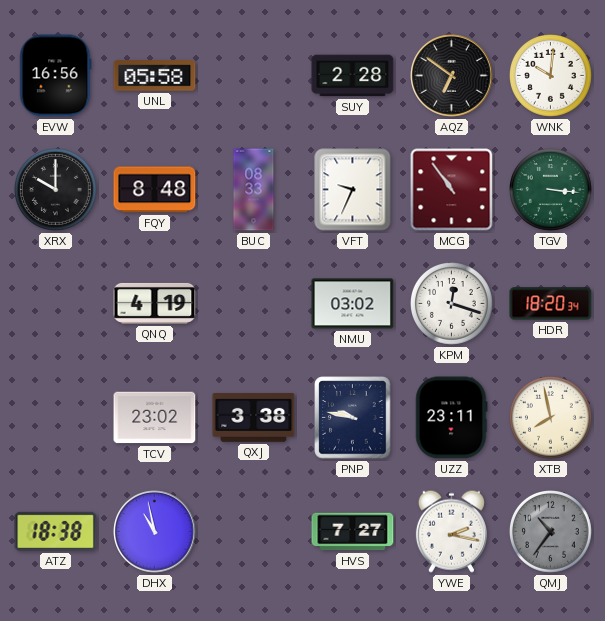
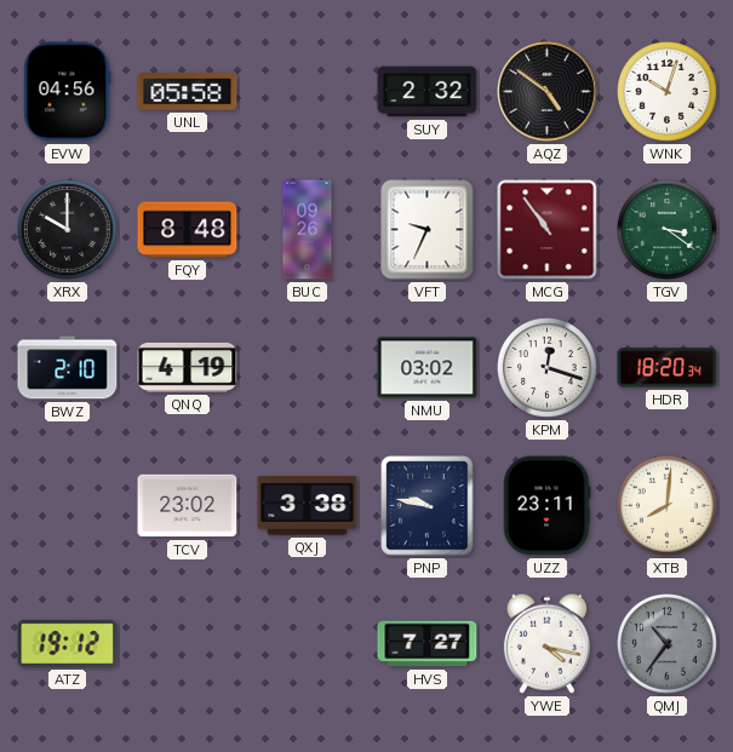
EVW: 16:56 -> 04:56 (68, 92)
SUY: 2:28 -> 2:32 (428, 92)
AQZ: 6:51 -> 4:51 (548, 92)
WNK: 10:01 -> 10:03 (668, 92)
BUC: 08:33 -> 09:26 (308, 230)
TGV: 3:16 -> 3:21 (668, 230)
BWZ: none -> 2:10 (68, 368)
XTB: 7:58 -> 8:01 (668, 506)
ATZ: 18:38 -> 19:12 (68, 643)
DHX: 10:58 -> none (155, 532)
YWE: 2:17 -> 4:17 (546, 643)
